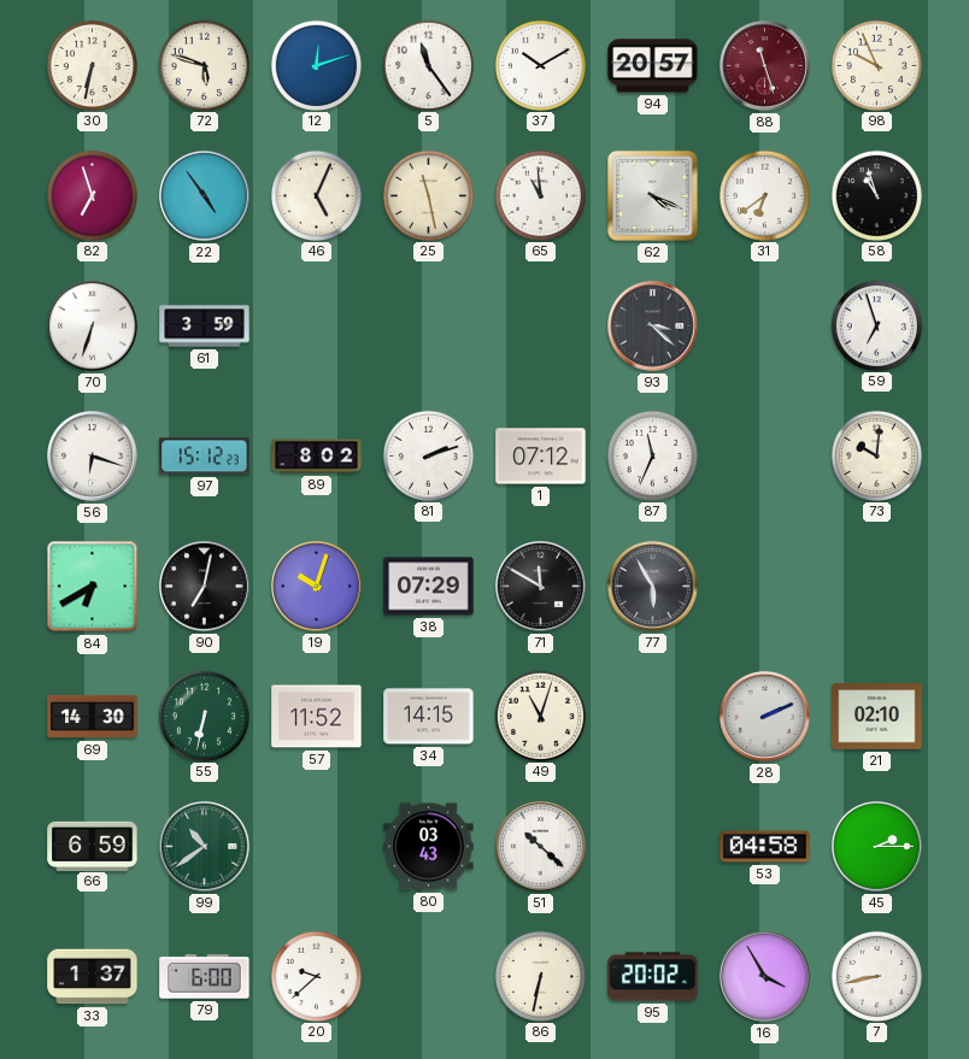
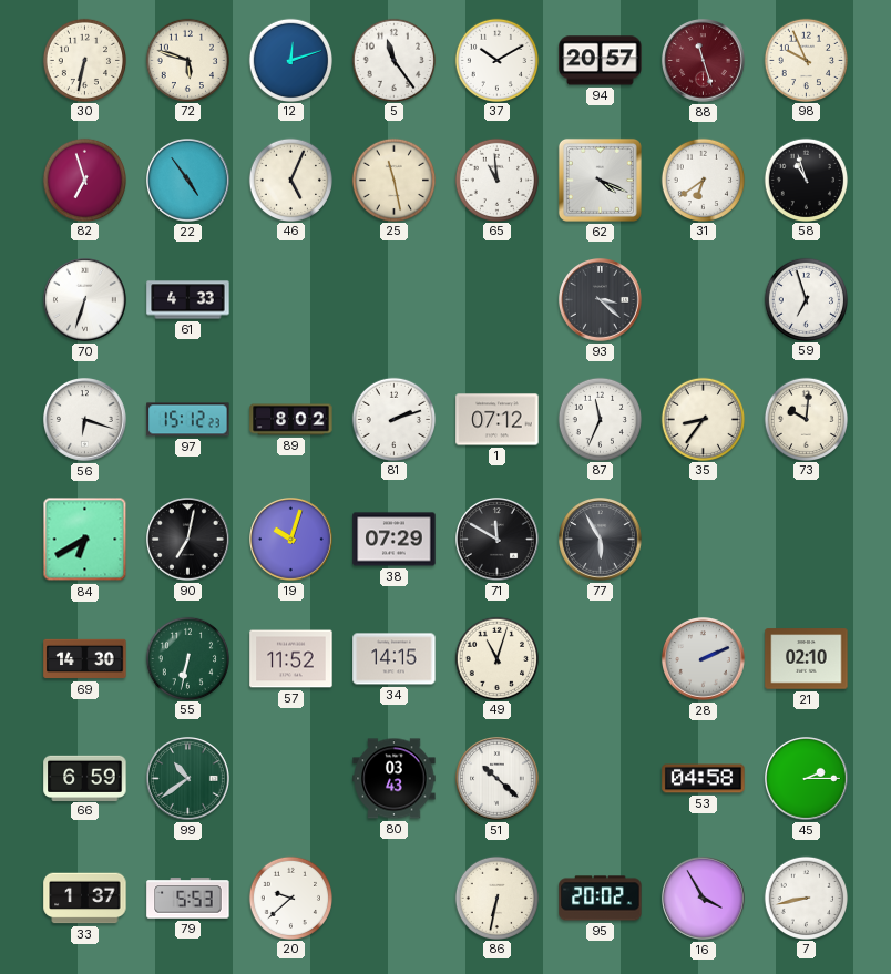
61: 3:59 -> 4:33 (188, 300)
35: none -> 8:36 (703, 419)
79: 6:00 -> 5:53 (188, 899)
